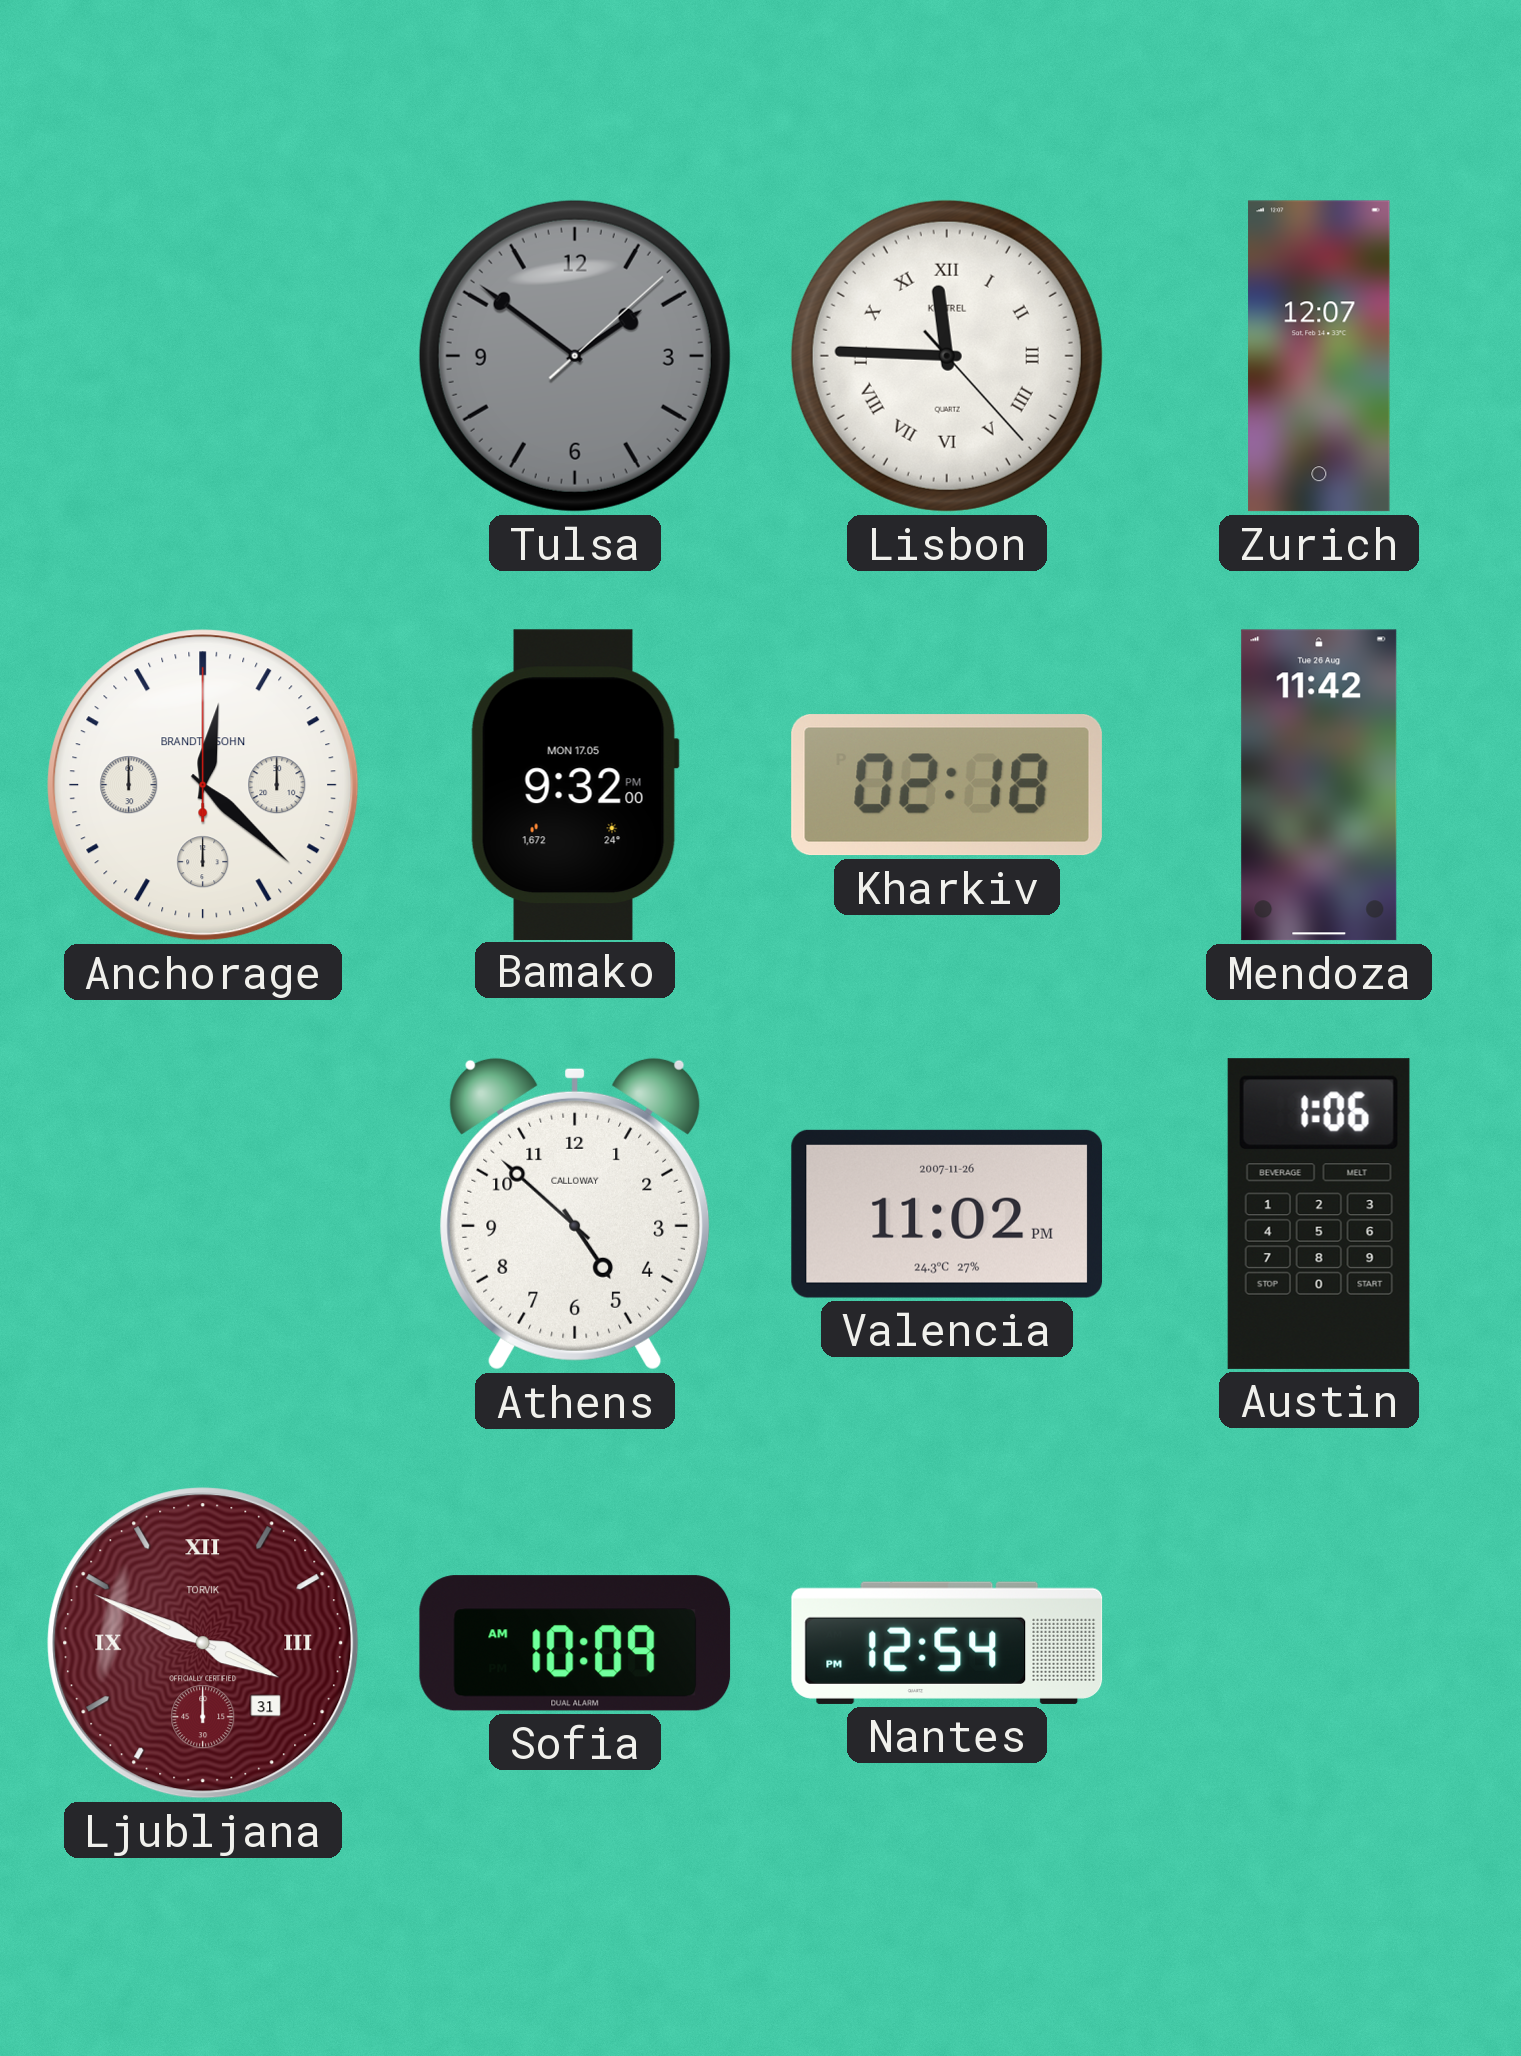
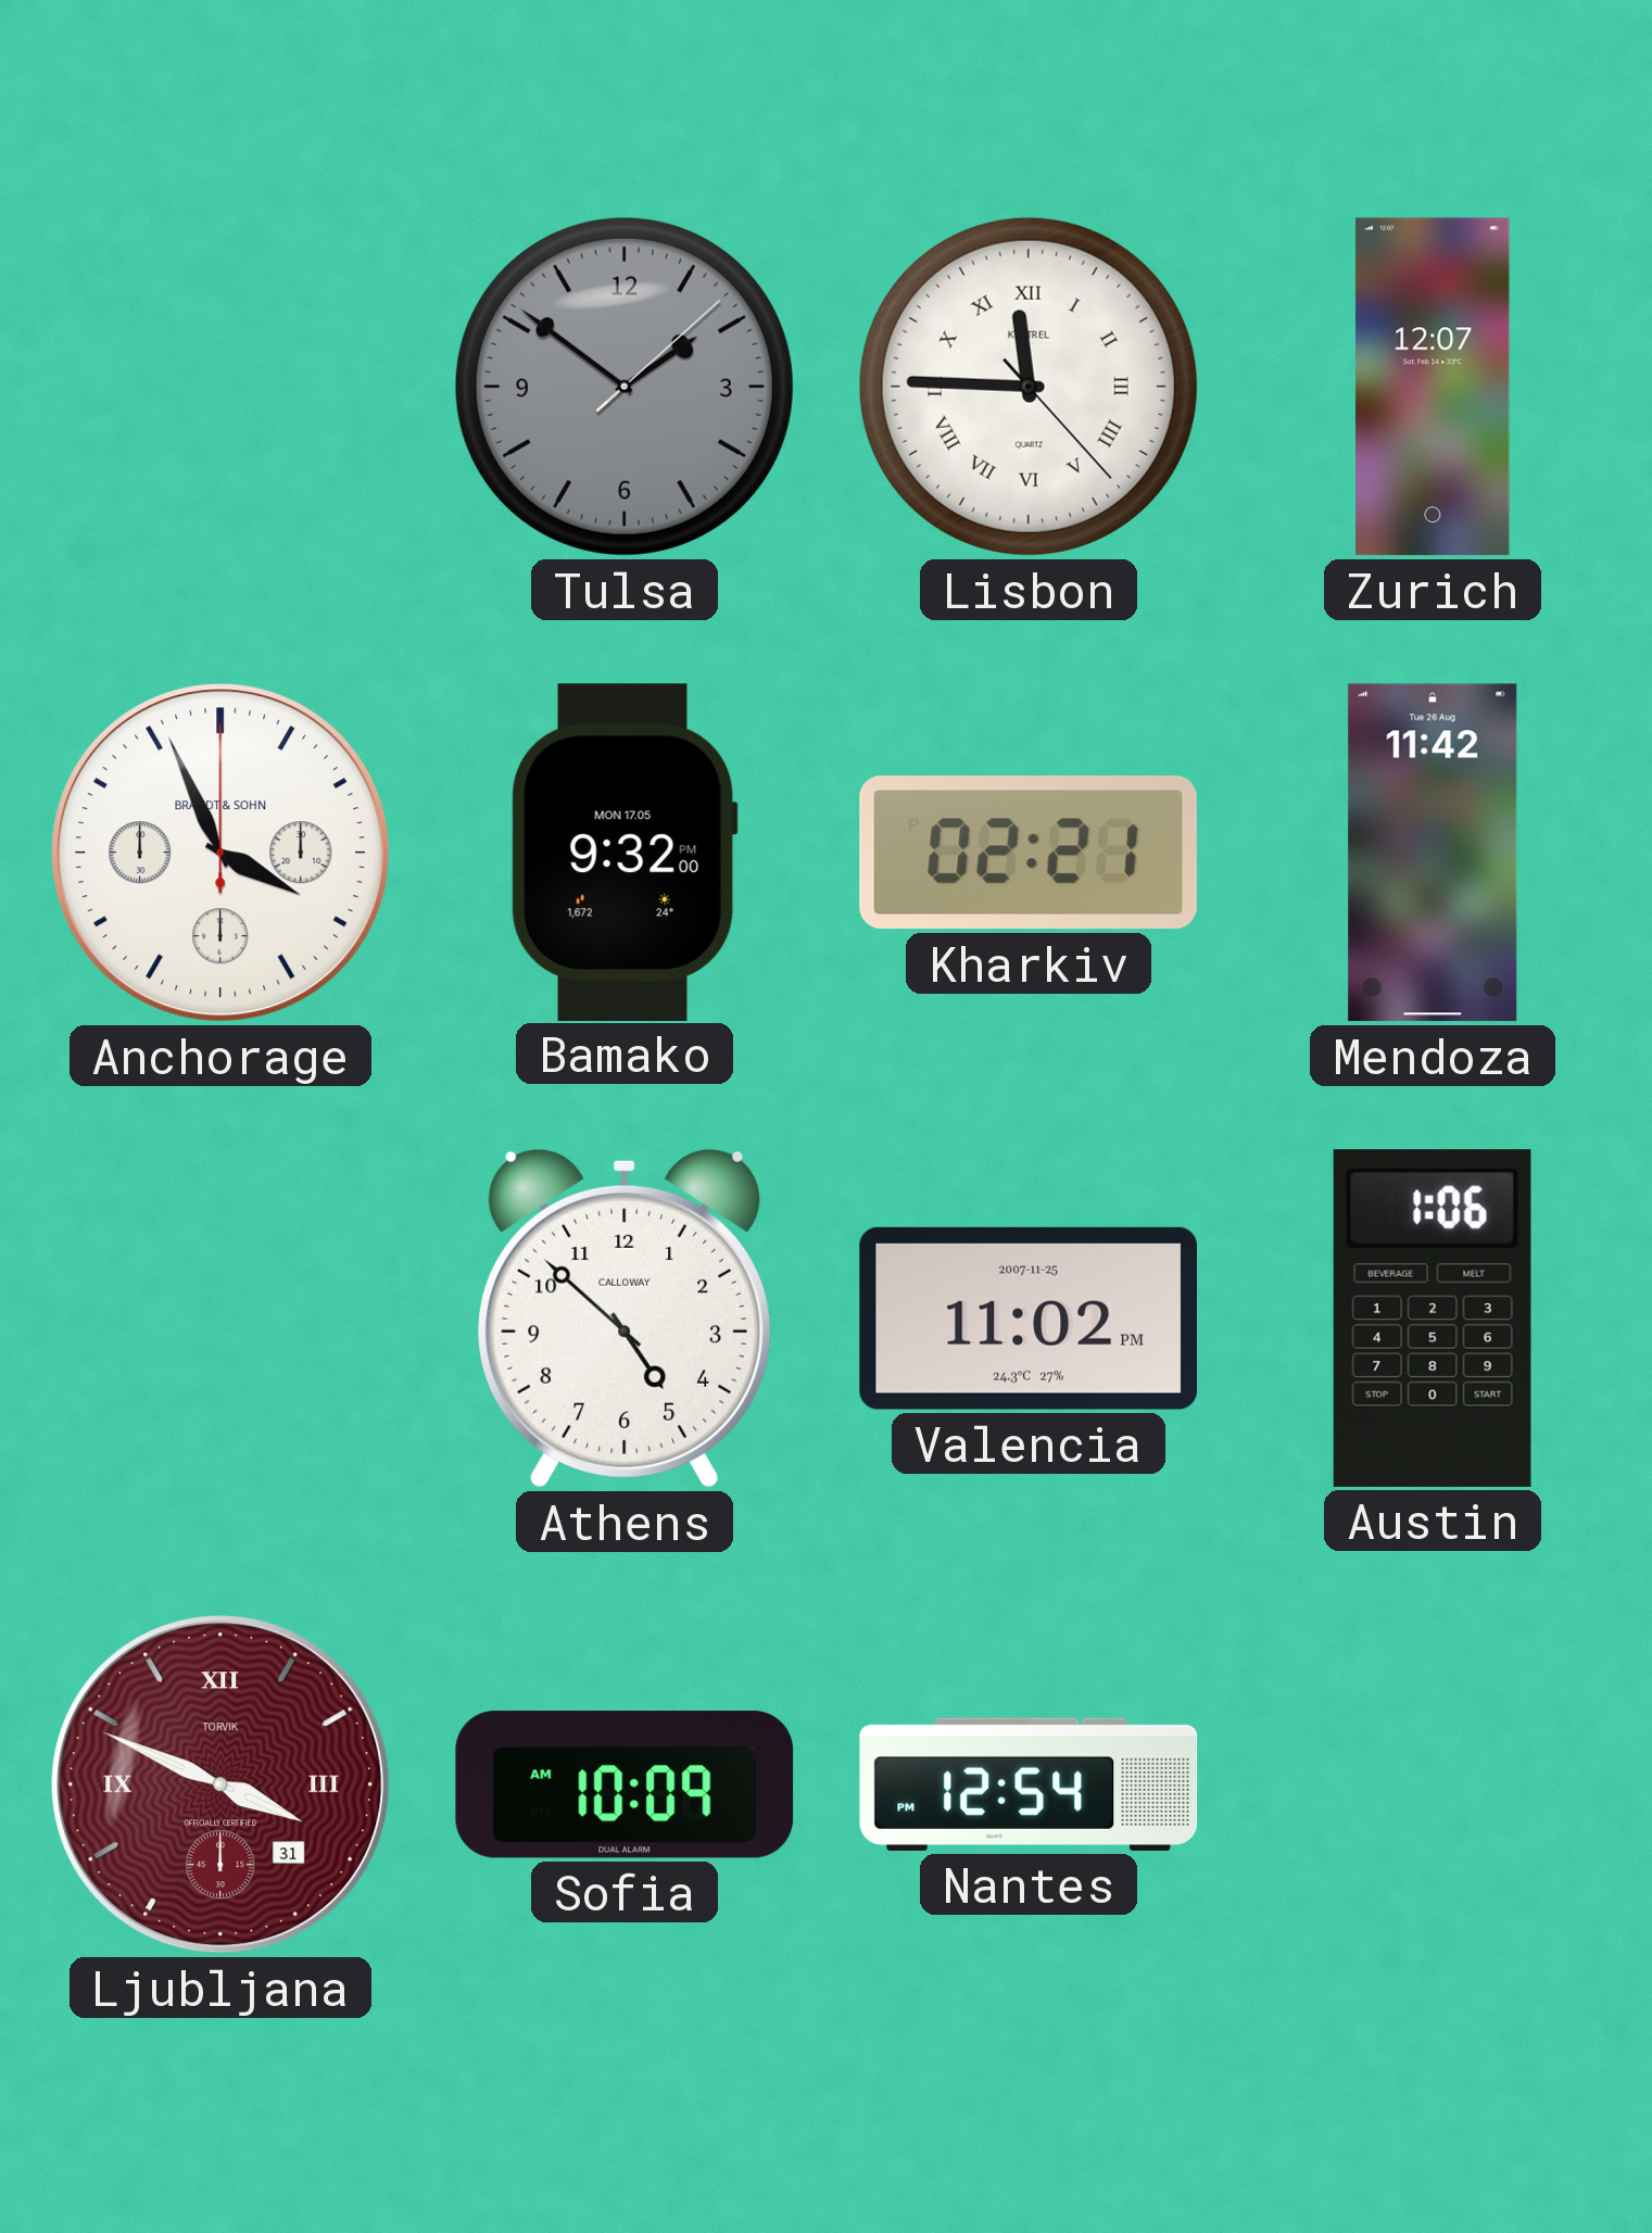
Anchorage: 12:22 -> 3:56 (220, 853)
Kharkiv: 02:18 -> 02:21 (1029, 853)
Valencia date: 2007-11-26 -> 2007-11-25 (1027, 1319)
